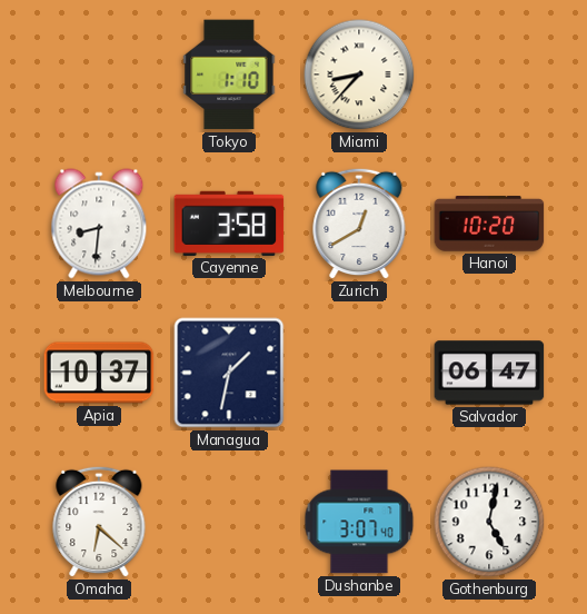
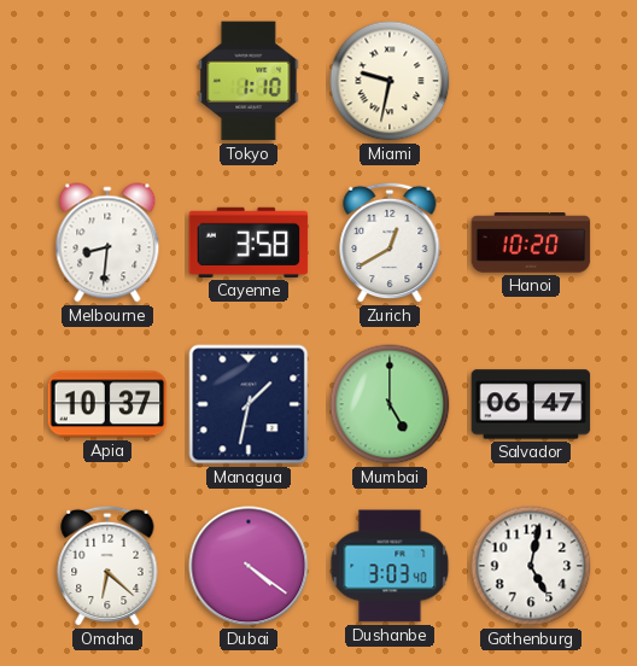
Miami: 8:37 -> 9:32 (390, 81)
Mumbai: none -> 5:00 (390, 404)
Dubai: none -> 4:21 (249, 566)
Dushanbe: 3:07 -> 3:03 (390, 566)
